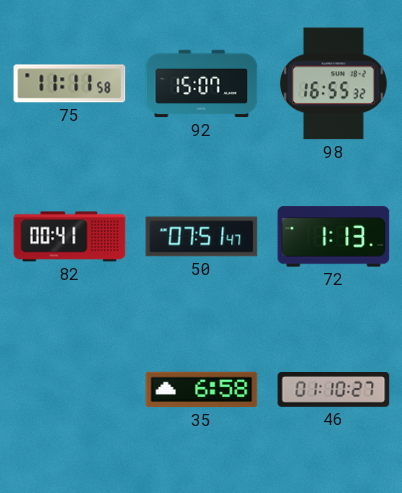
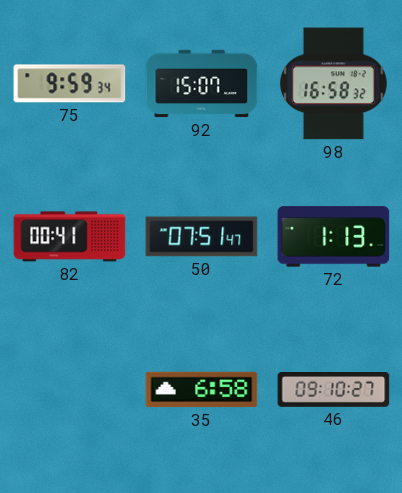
75: 11:11 -> 9:59 (70, 84)
98: 16:55 -> 16:58 (333, 84)
46: 01:10 -> 09:10 (334, 390)
